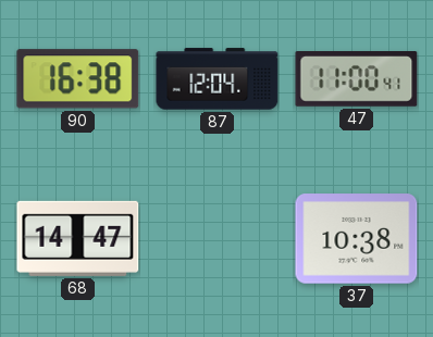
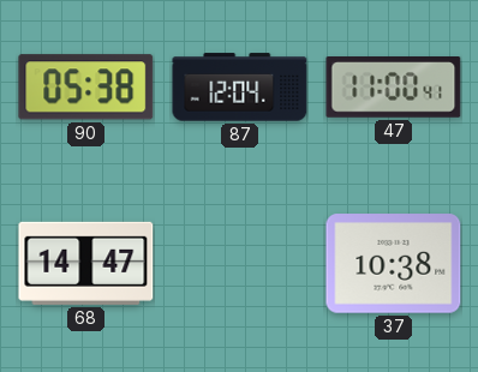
90: 16:38 -> 05:38 (86, 88)
